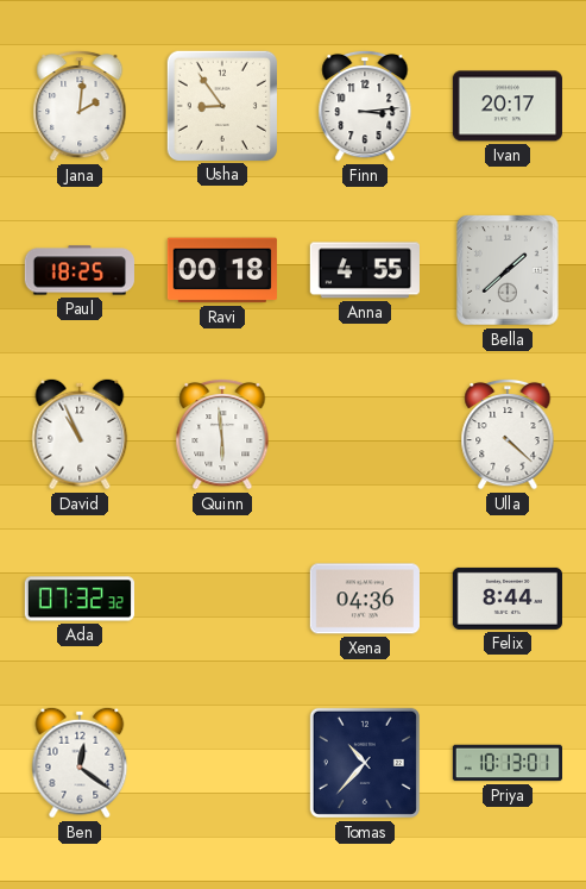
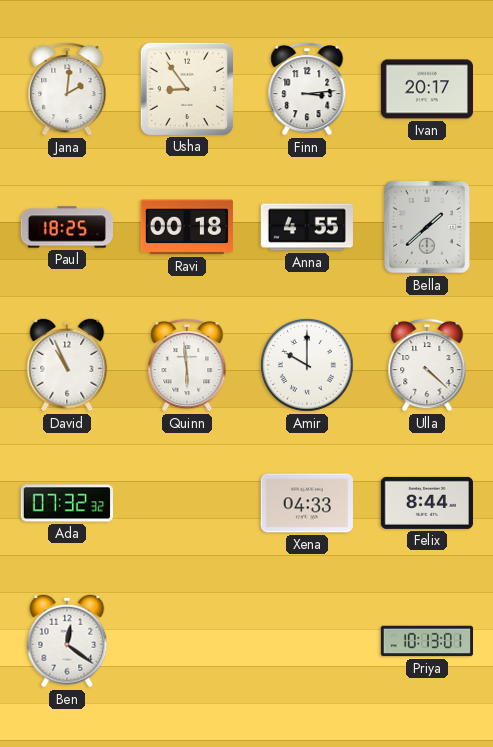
Amir: none -> 10:00 (307, 365)
Xena: 04:36 -> 04:33 (307, 503)
Tomas: 10:37 -> none (365, 763)
